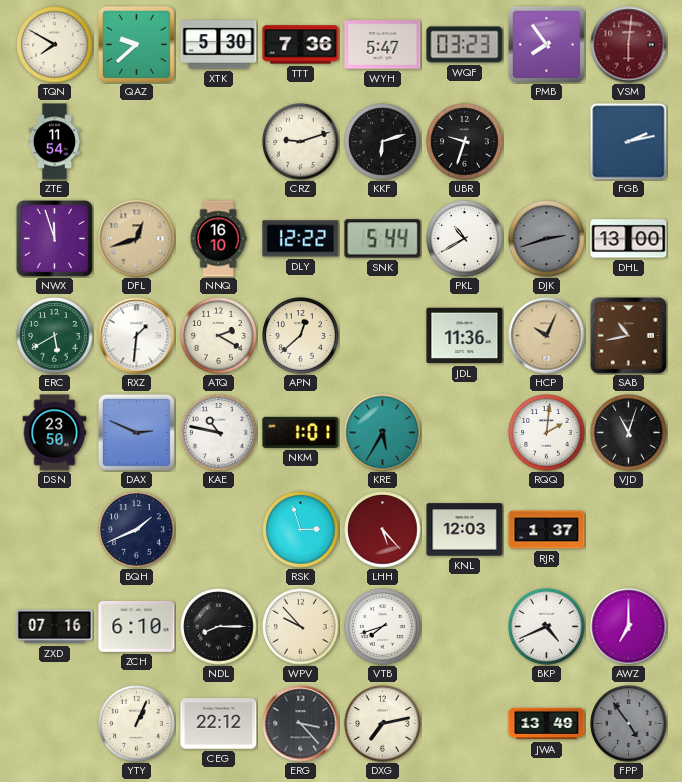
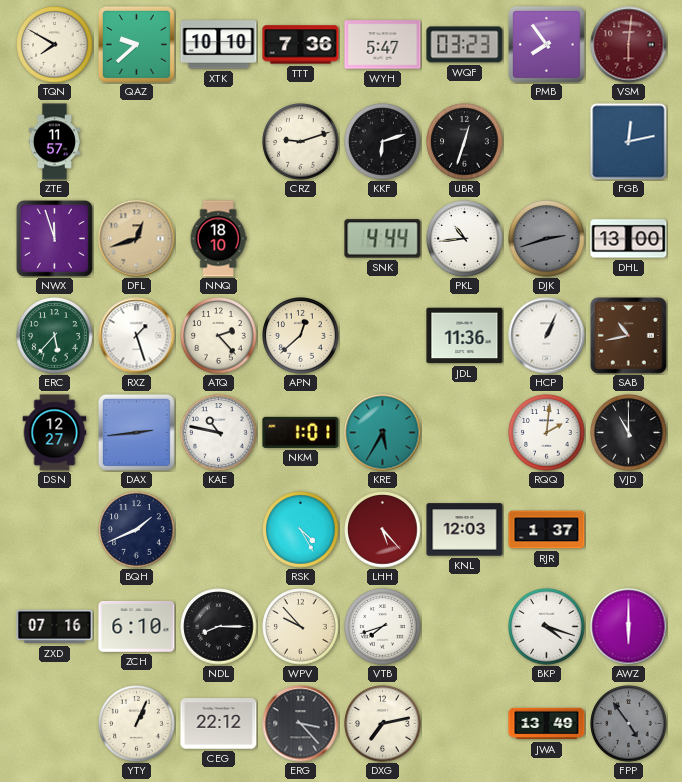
XTK: 5:30 -> 10:10 (219, 45)
ZTE: 11:54 -> 11:57 (55, 142)
UBR: 9:33 -> 12:33 (465, 142)
FGB: 2:13 -> 12:13 (629, 142)
NNQ: 16:10 -> 18:10 (218, 239)
DLY: 12:22 -> none (301, 239)
SNK: 5:44 -> 4:44 (383, 239)
PKL: 10:40 -> 10:44 (465, 239)
ERC: 5:40 -> 5:37 (55, 336)
RXZ: 1:31 -> 1:27 (137, 336)
ATQ: 2:20 -> 2:23 (219, 336)
HCP: 10:04 -> 1:04 (547, 336)
HCP dial: champagne -> white (547, 336)
DSN: 23:50 -> 12:27 (55, 433)
DAX: 2:49 -> 2:44 (136, 432)
VJD: 11:03 -> 11:00 (629, 433)
RSK: 2:57 -> 4:25 (301, 530)
BKP: 4:41 -> 4:18 (547, 627)
AWZ: 7:00 -> 6:00 (629, 627)
